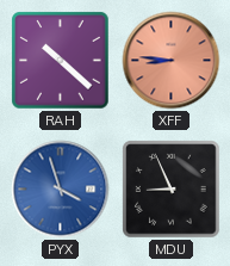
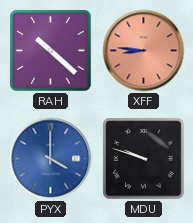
PYX: 3:57 -> 4:00 (51, 159)
MDU: 8:56 -> 9:48 (144, 159)
